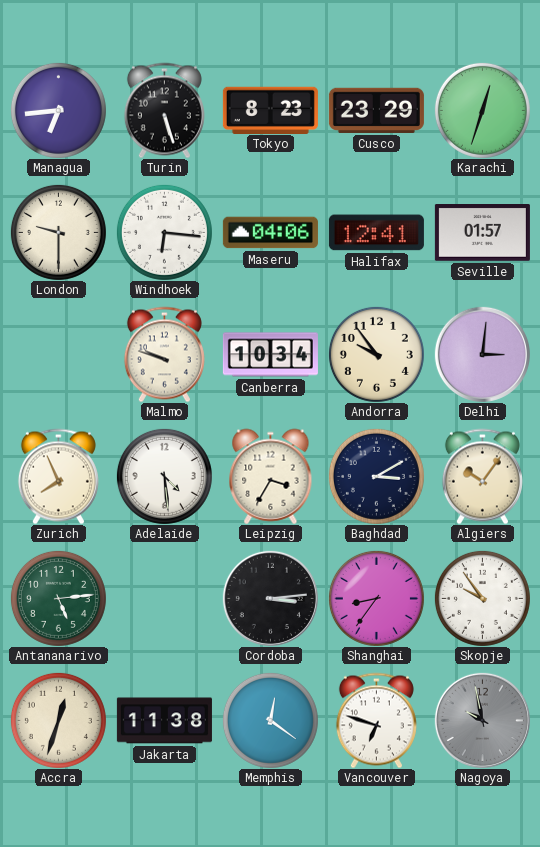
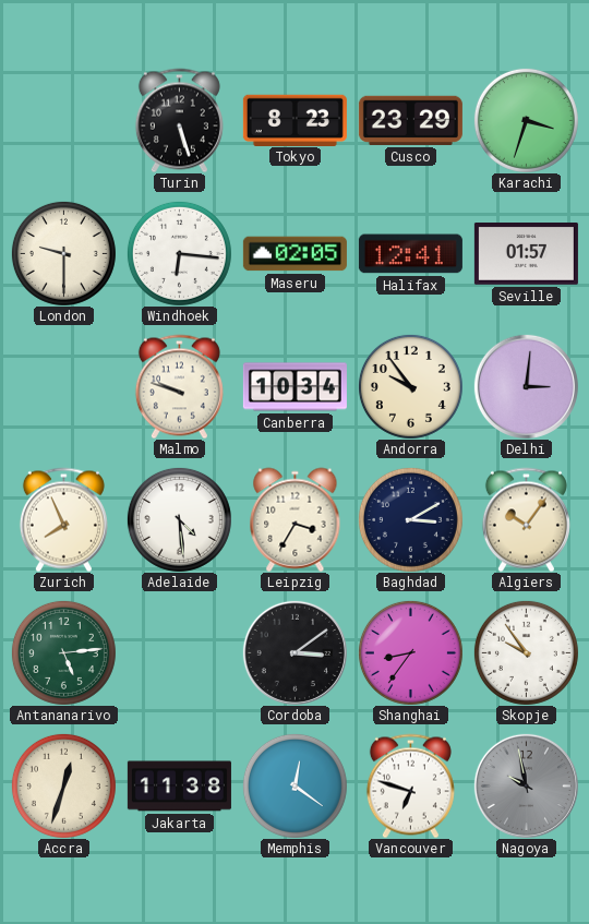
Managua: 6:44 -> none (58, 110)
Karachi: 12:33 -> 3:33 (526, 120)
Maseru: 04:06 -> 02:05 (294, 254)
Cordoba: 3:14 -> 3:09 (294, 652)
